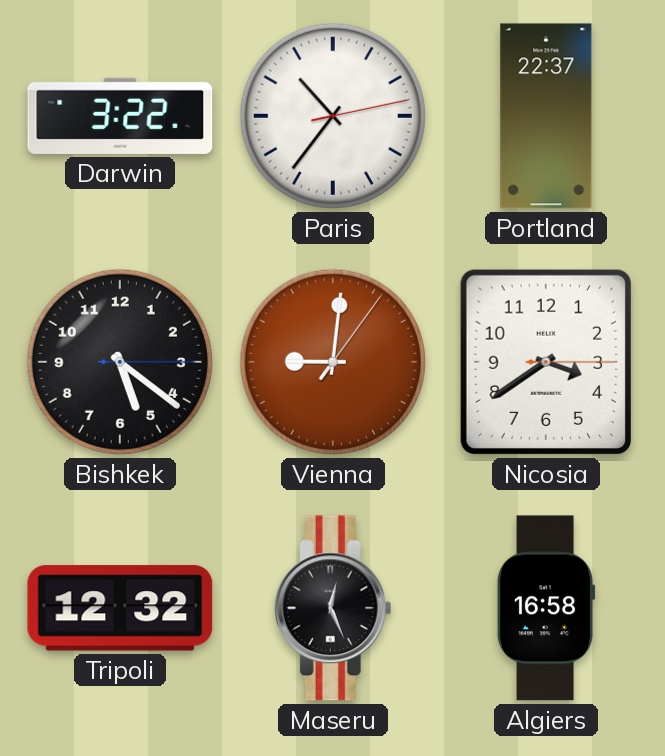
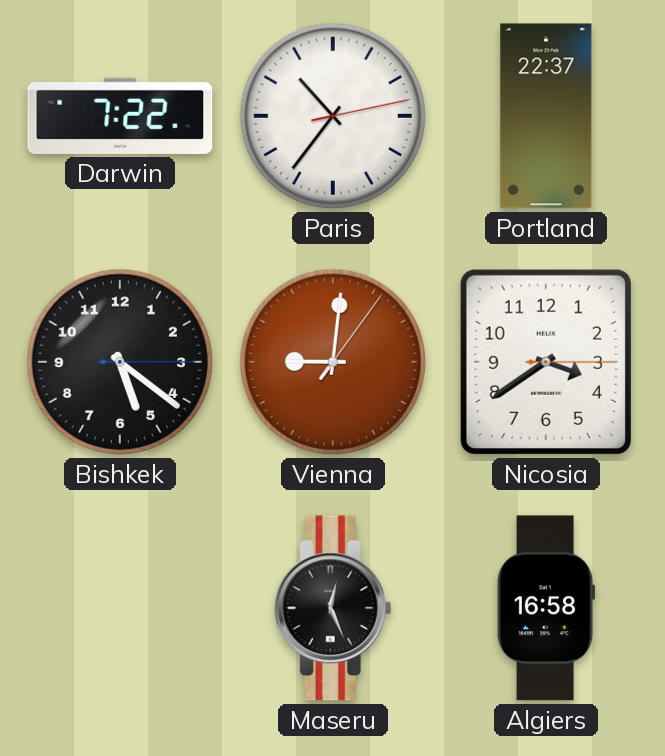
Darwin: 3:22 -> 7:22 (120, 116)
Tripoli: 12:32 -> none (120, 608)
